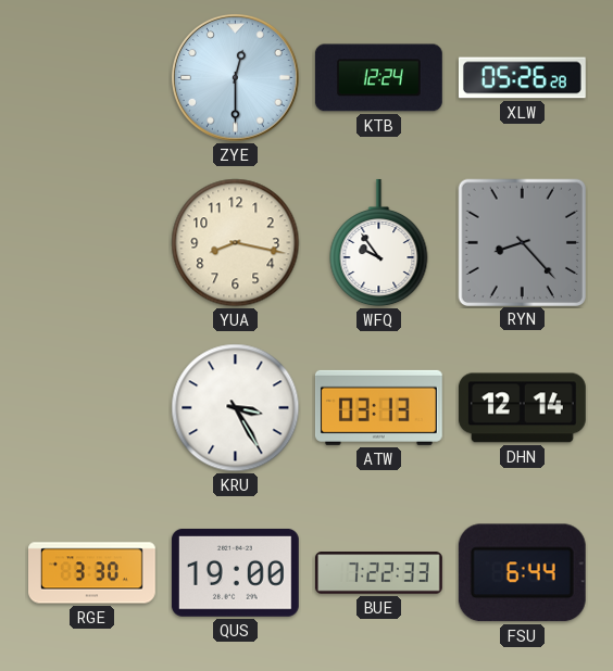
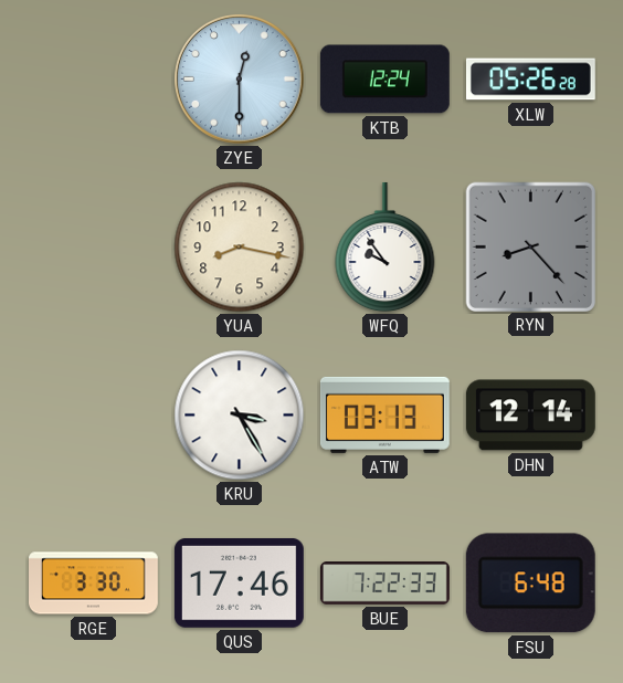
QUS: 19:00 -> 17:46 (239, 582)
FSU: 6:44 -> 6:48 (530, 584)
